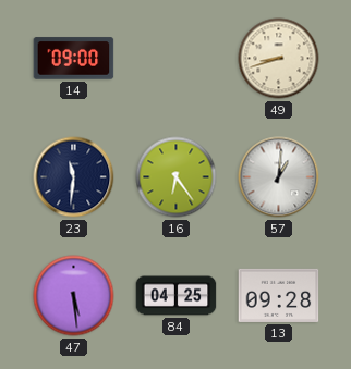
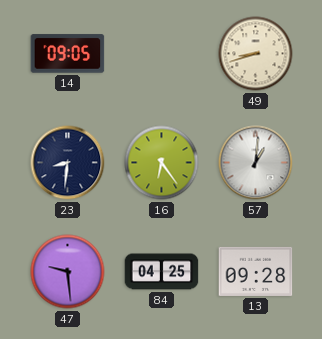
14: 09:00 -> 09:05 (68, 54)
23: 11:31 -> 8:31 (68, 163)
47: 5:29 -> 9:29 (68, 272)
